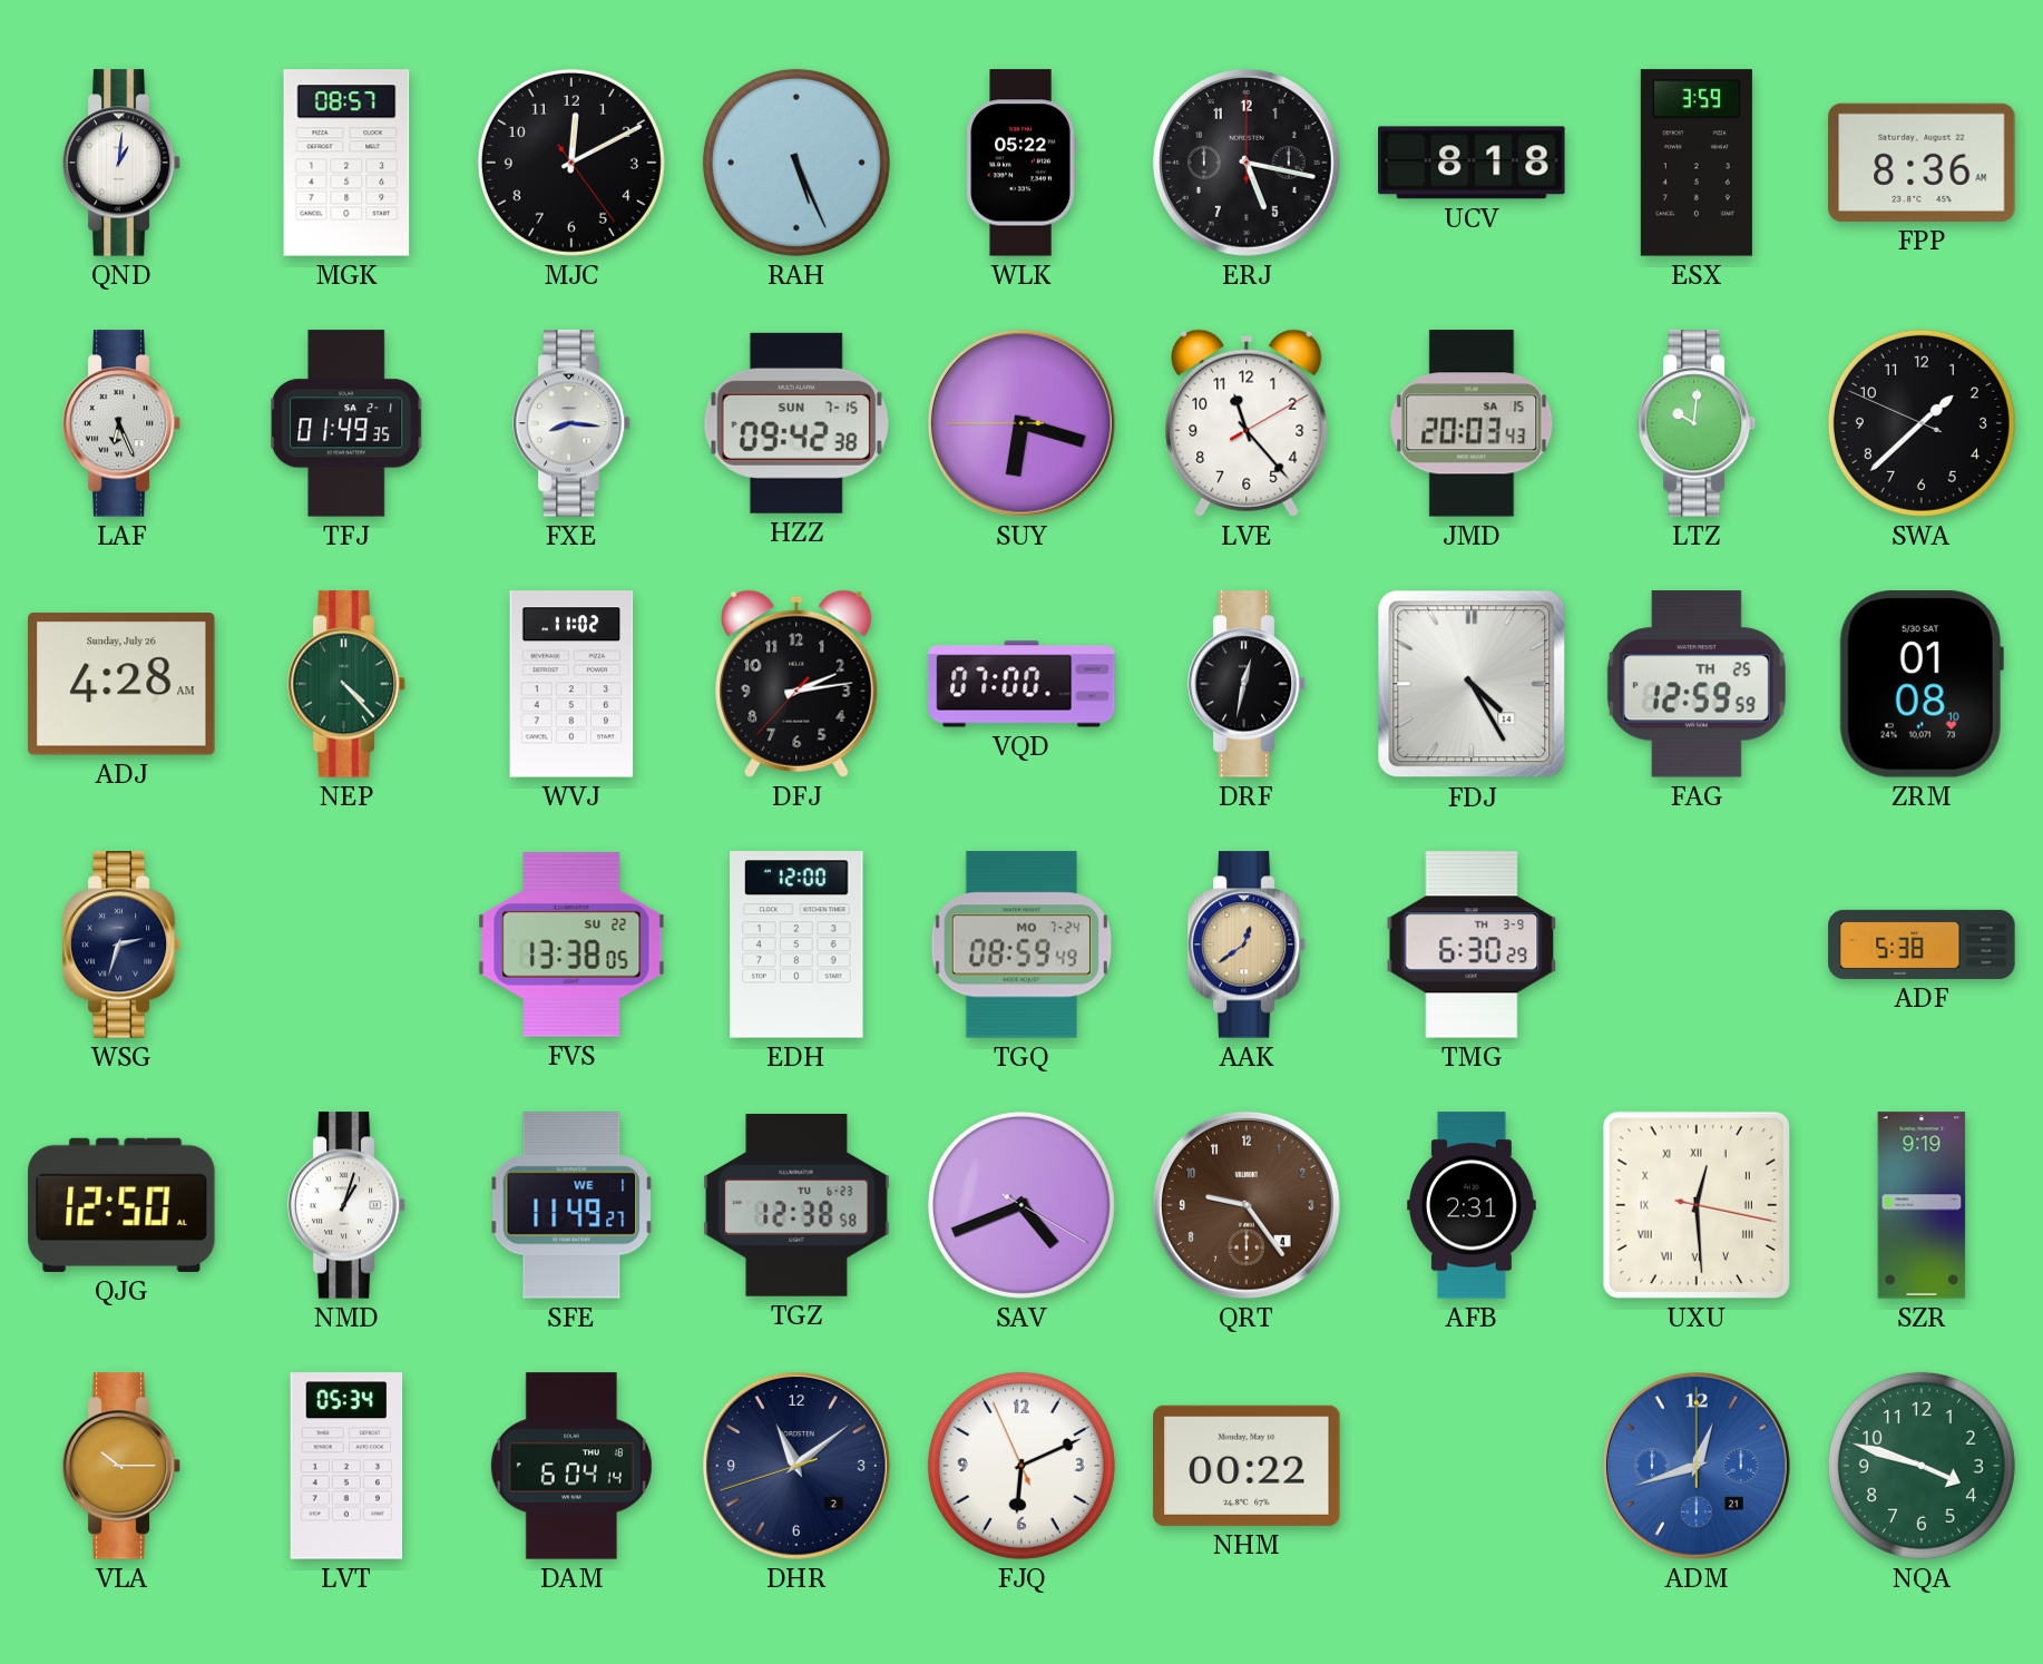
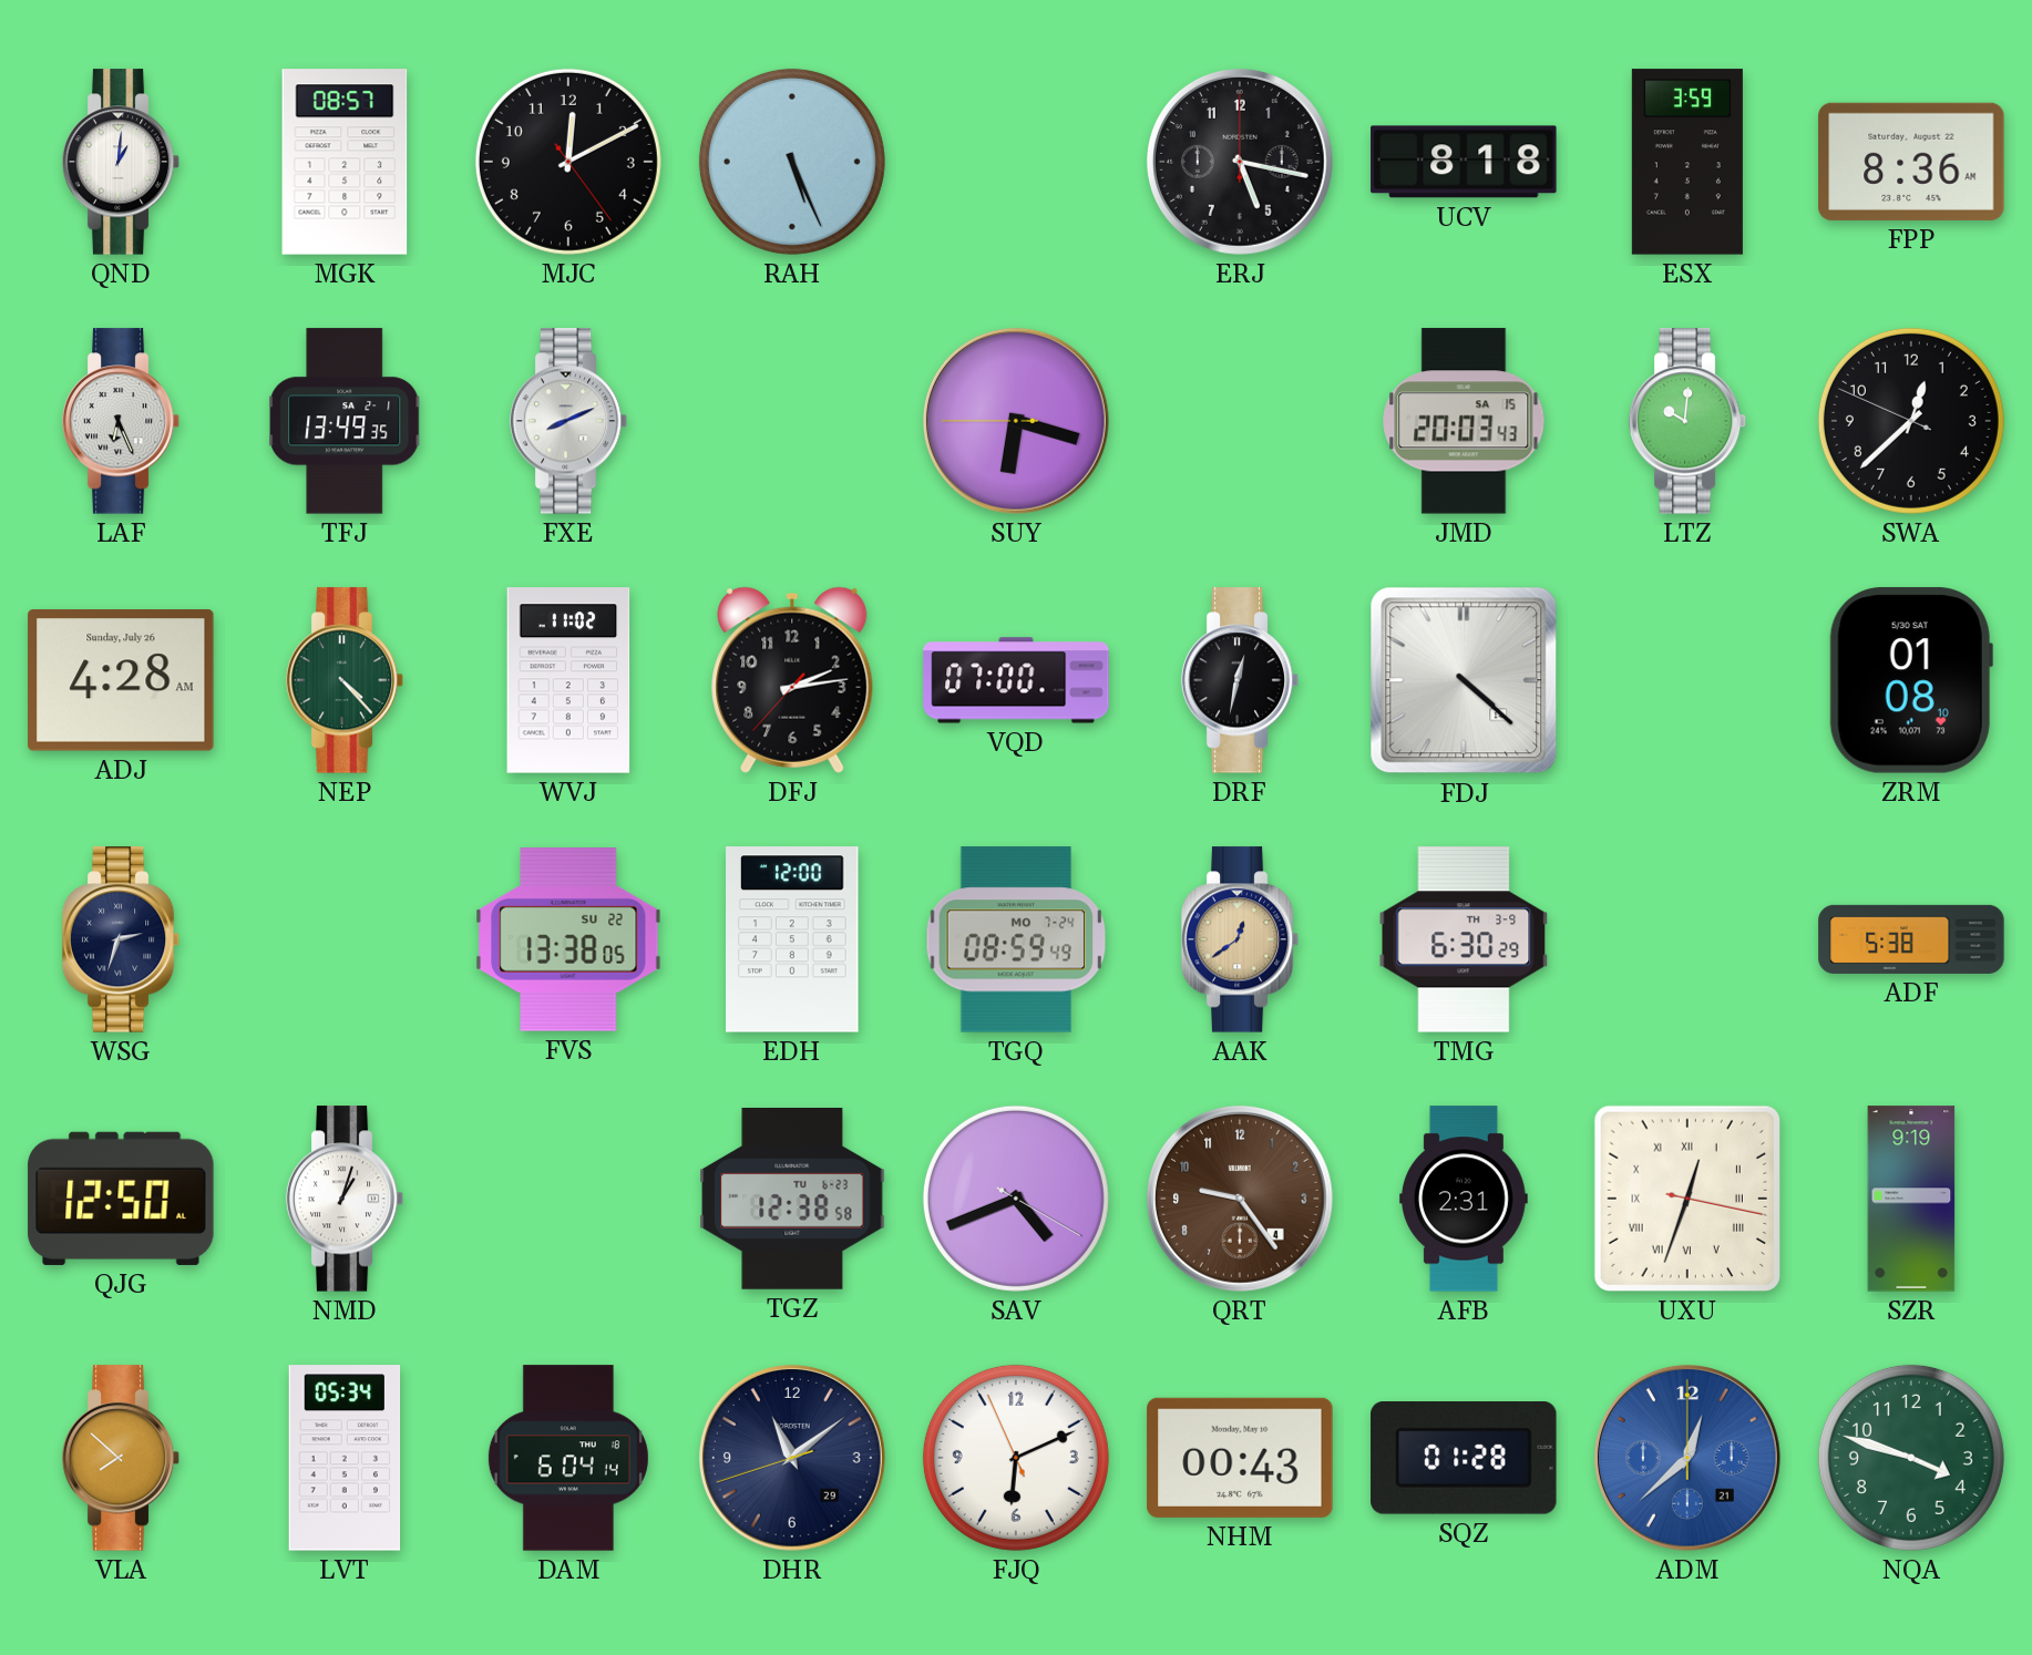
WLK: 05:22 -> none (1022, 163)
TFJ: 01:49 -> 13:49 (346, 421)
FXE: 8:16 -> 8:11 (568, 421)
HZZ: 09:42 -> none (796, 423)
LVE: 11:23 -> none (1247, 423)
SWA: 1:37 -> 12:37 (1911, 421)
FDJ: 4:25 -> 4:22 (1464, 680)
FAG: 12:59 -> none (1697, 684)
SFE: 11:49 -> none (571, 1205)
UXU: 12:29 -> 12:33 (1687, 1199)
VLA: 10:15 -> 7:52 (121, 1458)
DHR date: 2 -> 29 (792, 1458)
NHM: 00:22 -> 00:43 (1240, 1458)
SQZ: none -> 01:28 (1464, 1459)
ADM: 12:42 -> 12:38 (1687, 1458)
